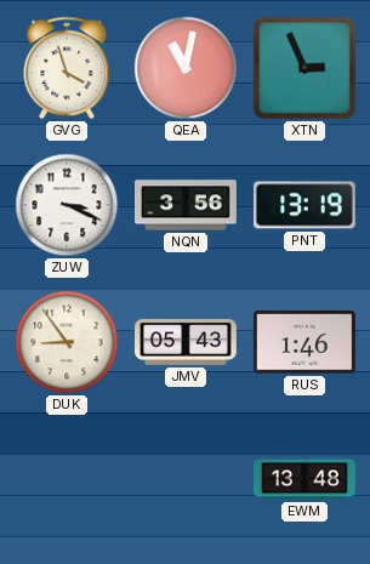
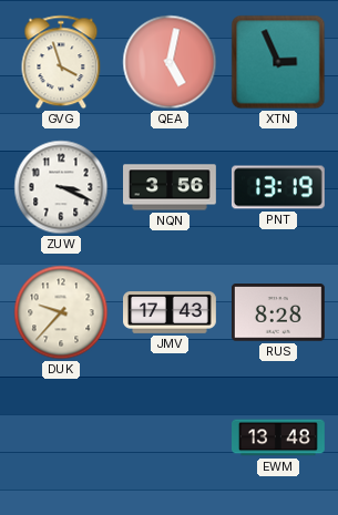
QEA: 11:02 -> 5:02 (170, 62)
DUK: 8:54 -> 9:37 (61, 312)
JMV: 05:43 -> 17:43 (171, 313)
RUS: 1:46 -> 8:28 (278, 312)
